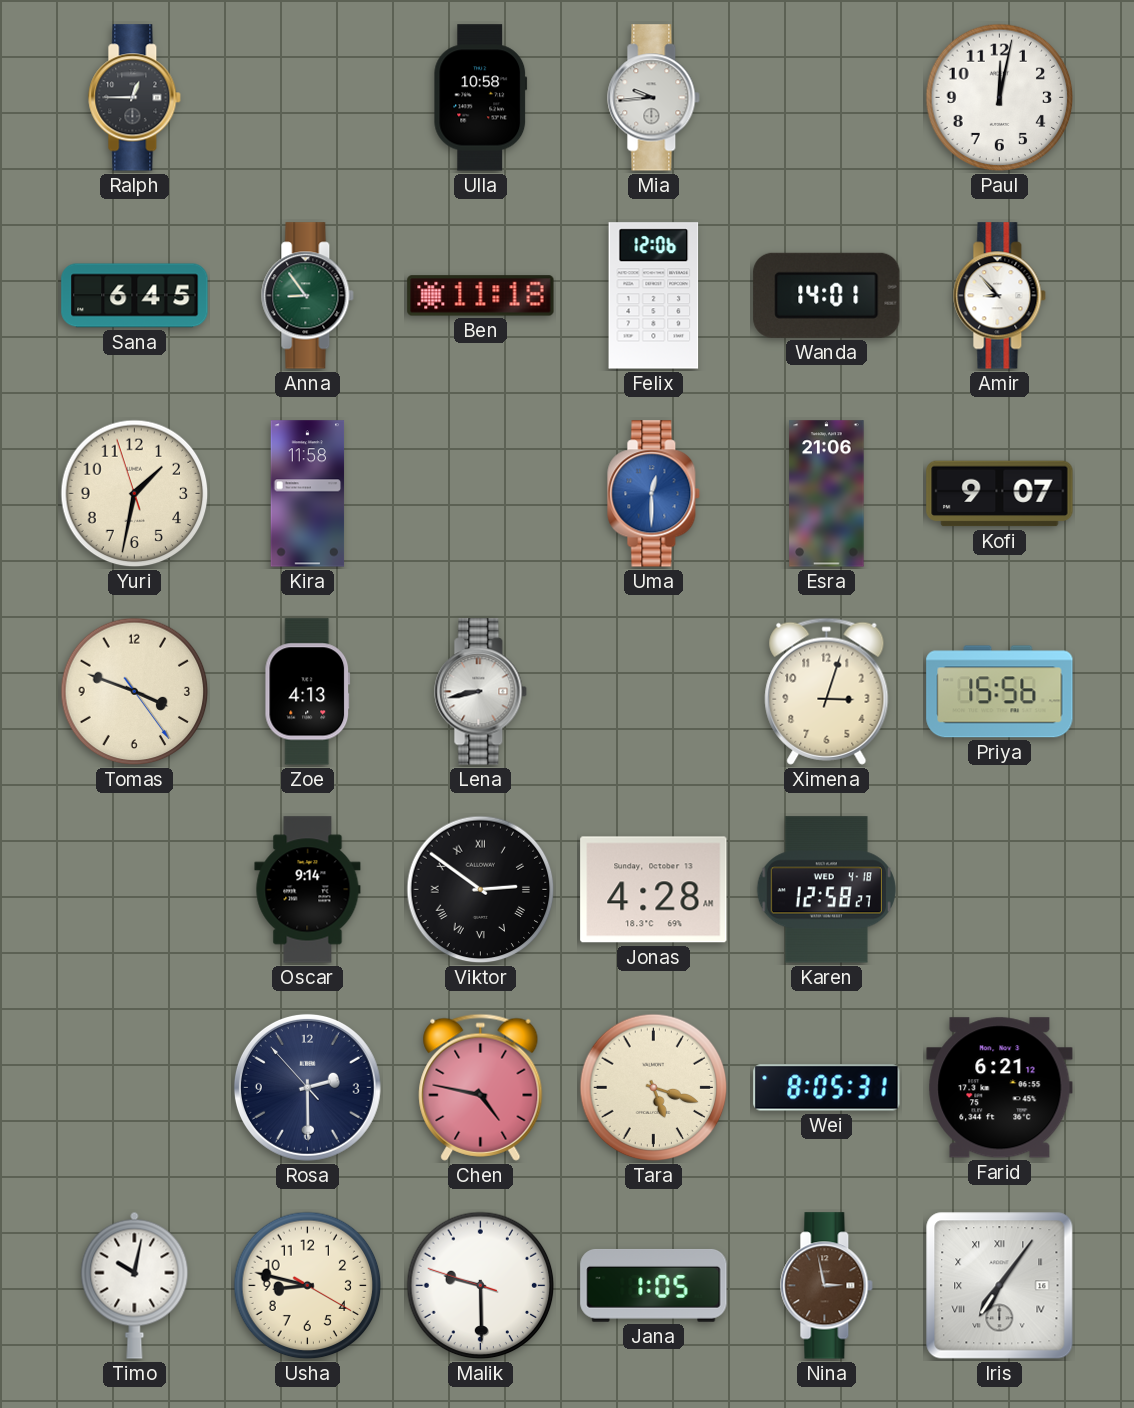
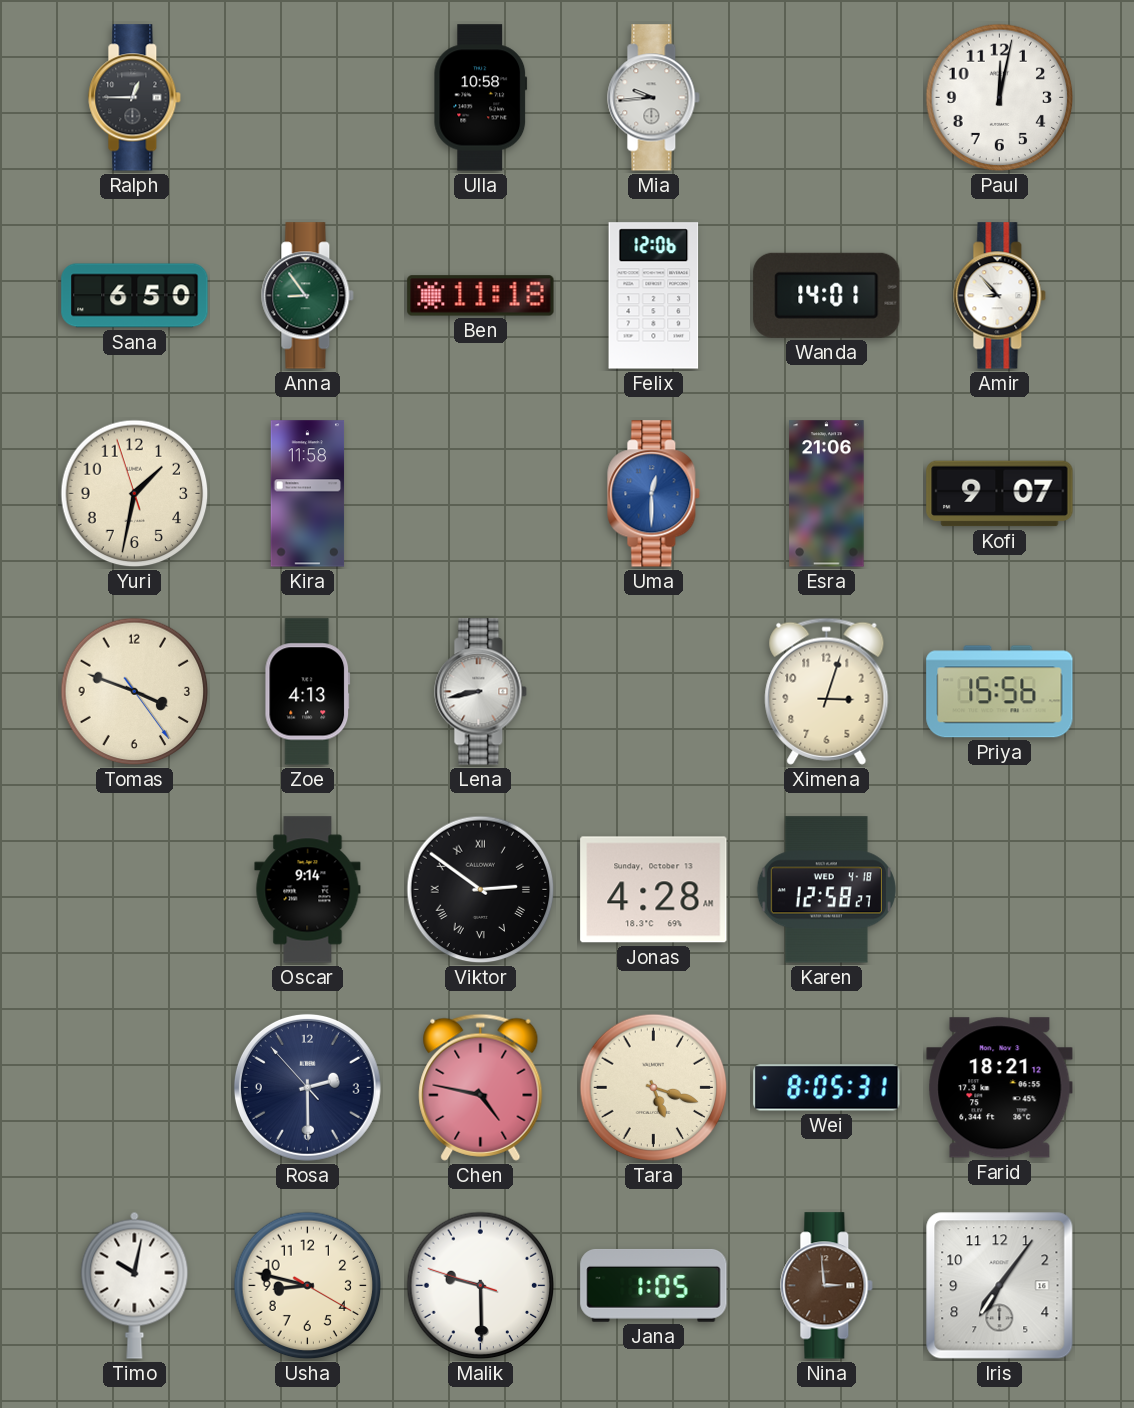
Sana: 6:45 -> 6:50 (135, 296)
Farid: 6:21 -> 18:21 (1000, 1088)
Nina: 2:58 -> 2:59 (827, 1286)
Iris numerals: Roman -> Arabic (1000, 1286)
